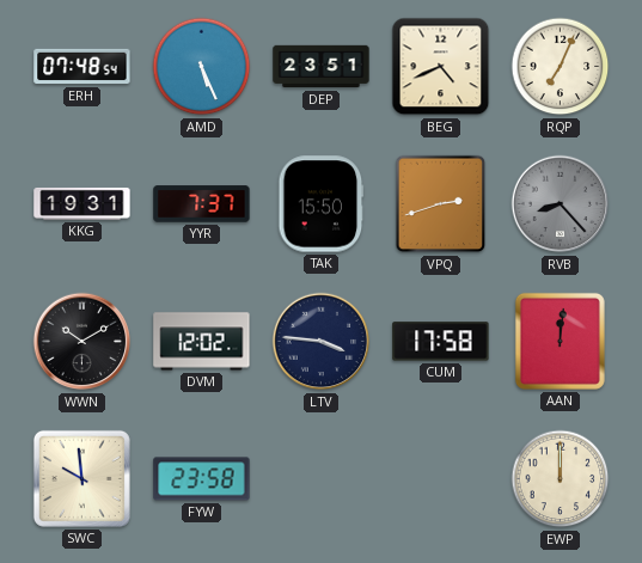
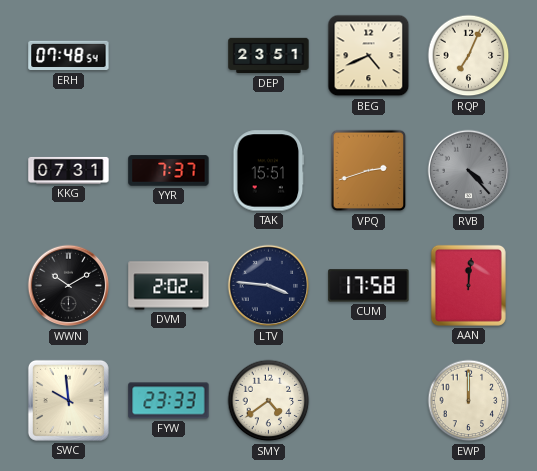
AMD: 5:26 -> none (202, 67)
KKG: 19:31 -> 07:31 (69, 170)
TAK: 15:50 -> 15:51 (269, 171)
RVB: 8:23 -> 4:23 (469, 171)
DVM: 12:02 -> 2:02 (169, 286)
FYW: 23:58 -> 23:33 (169, 401)
SMY: none -> 4:39 (269, 401)
